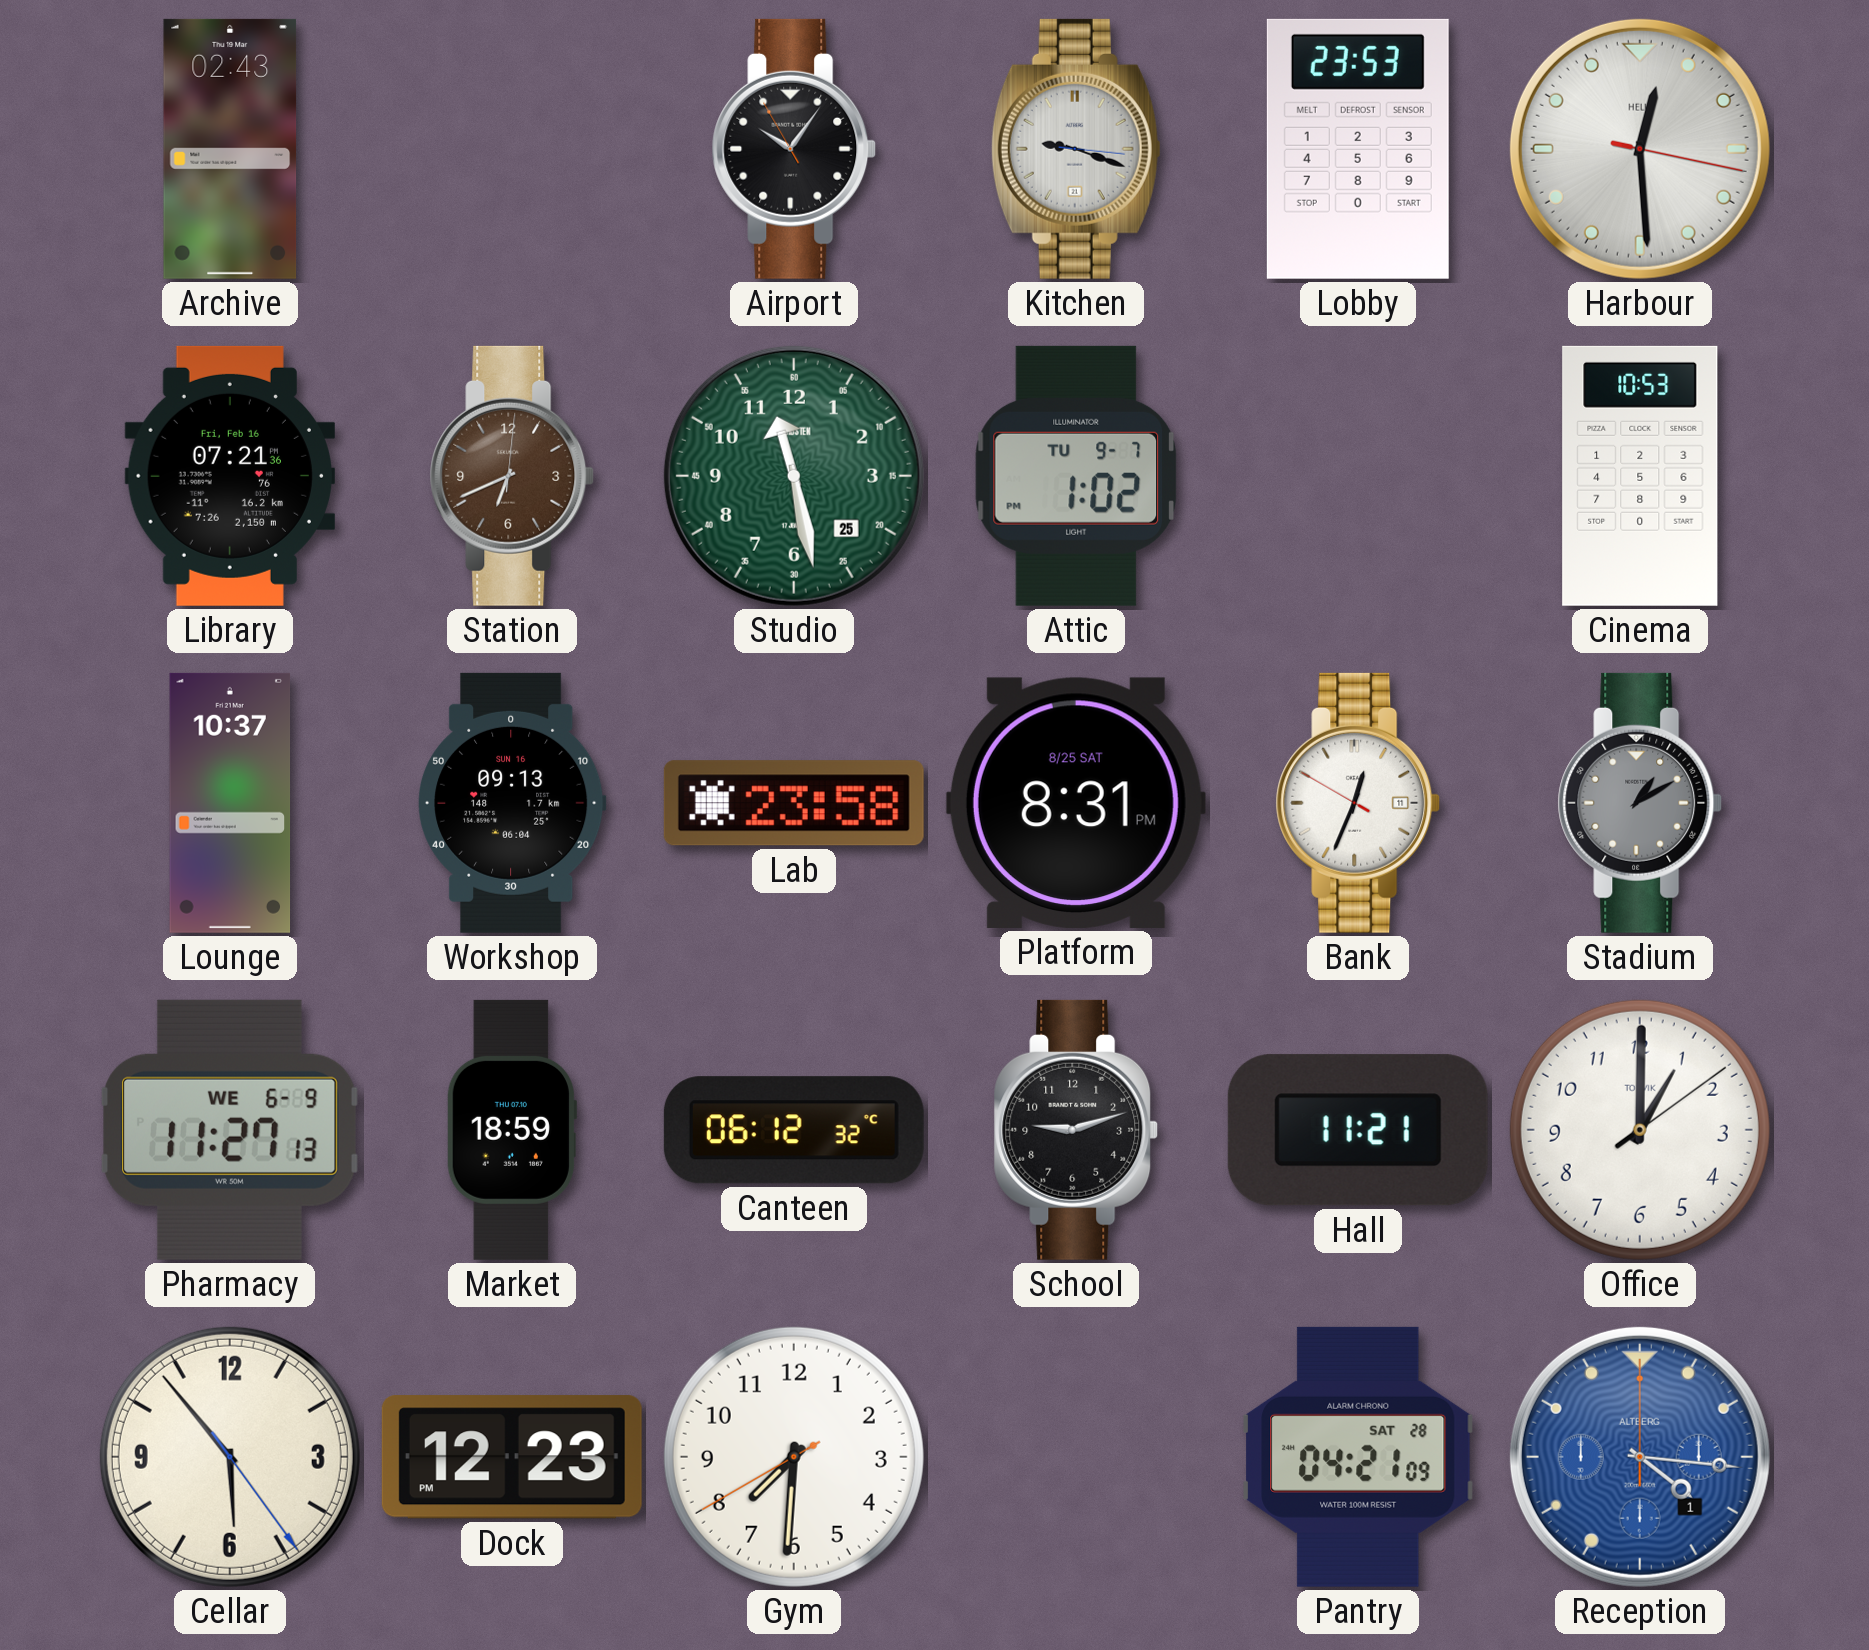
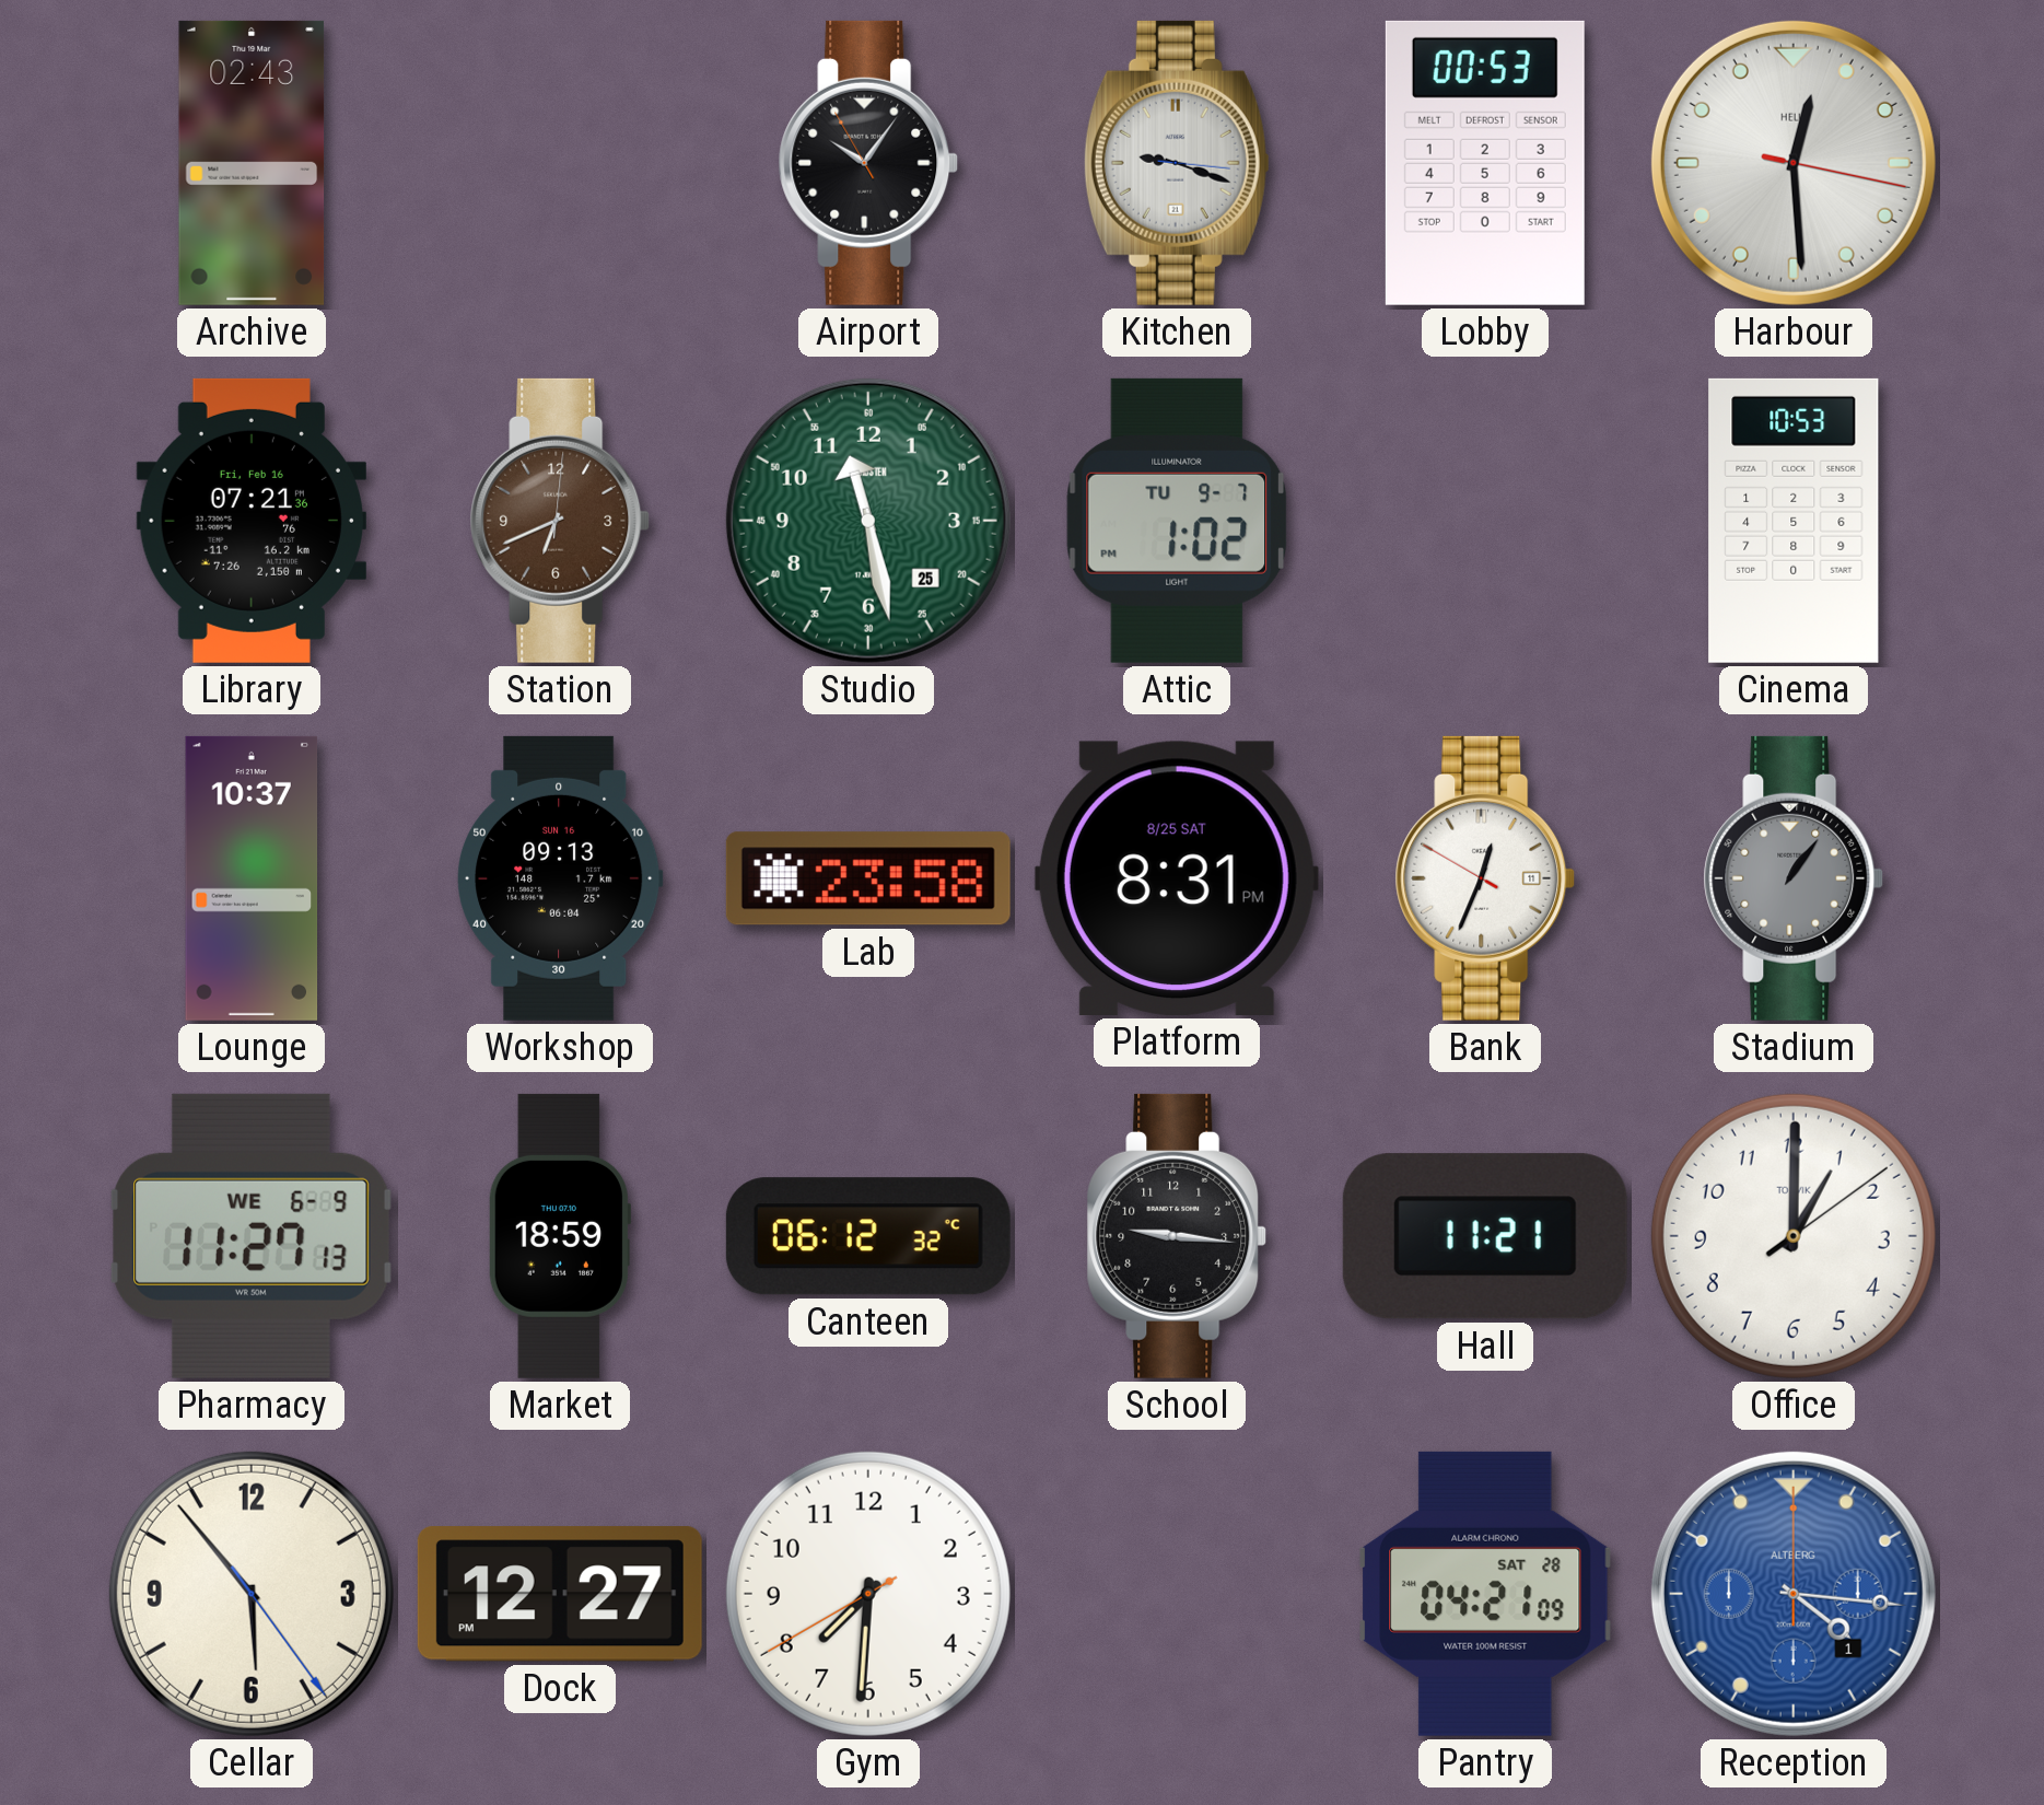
Lobby: 23:53 -> 00:53 (1485, 163)
Stadium: 1:10 -> 1:06 (1794, 878)
School: 9:12 -> 9:16 (1177, 1236)
Dock: 12:23 -> 12:27 (560, 1594)
